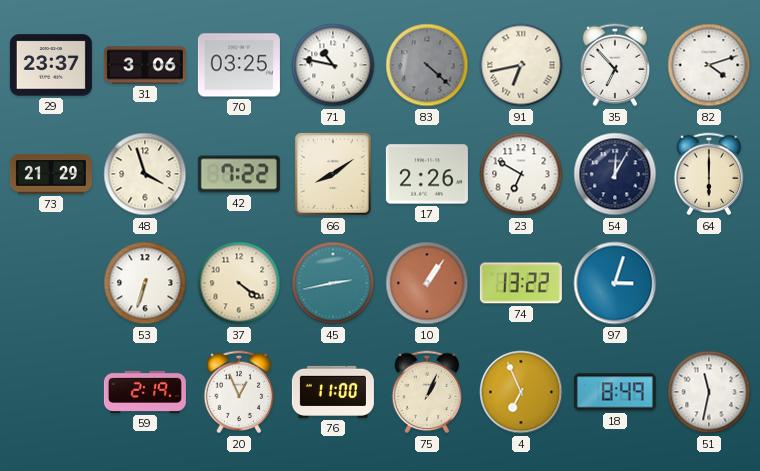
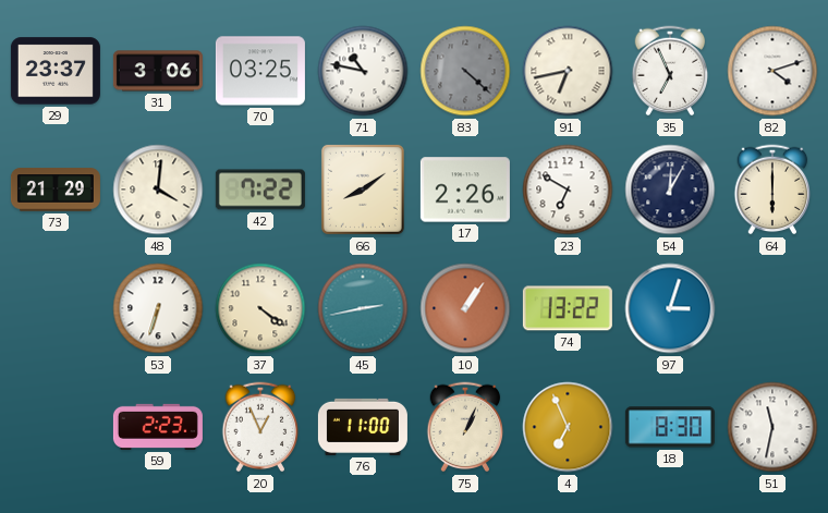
35: 6:53 -> 6:56 (670, 71)
48: 3:57 -> 4:01 (158, 190)
59: 2:19 -> 2:23 (158, 427)
18: 8:49 -> 8:30 (670, 427)
